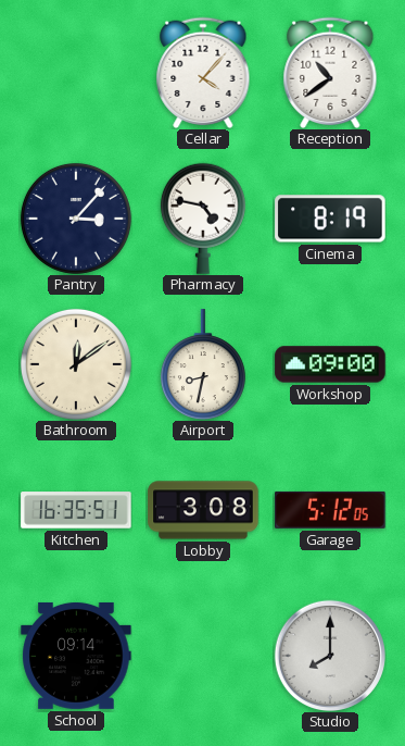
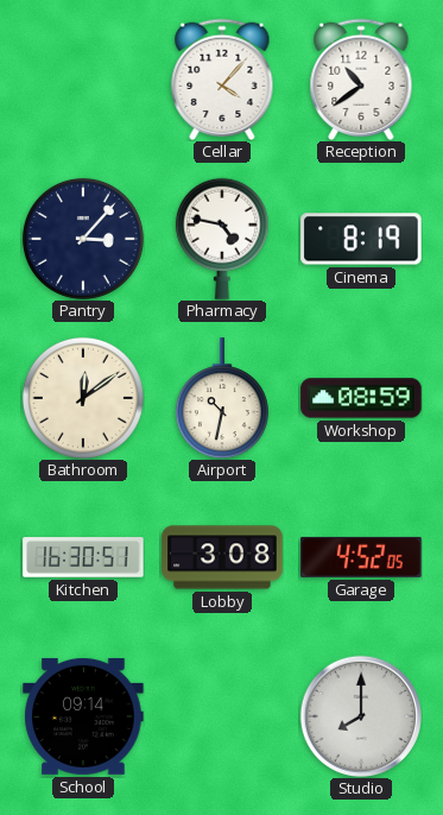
Airport: 8:32 -> 10:32 (222, 398)
Workshop: 09:00 -> 08:59 (361, 398)
Kitchen: 16:35 -> 16:30 (83, 557)
Garage: 5:12 -> 4:52 (361, 557)
